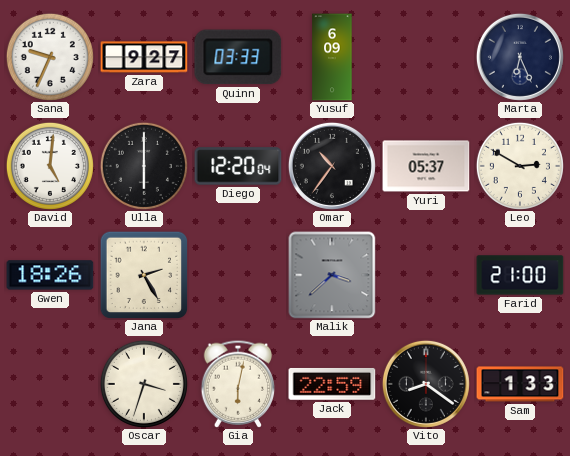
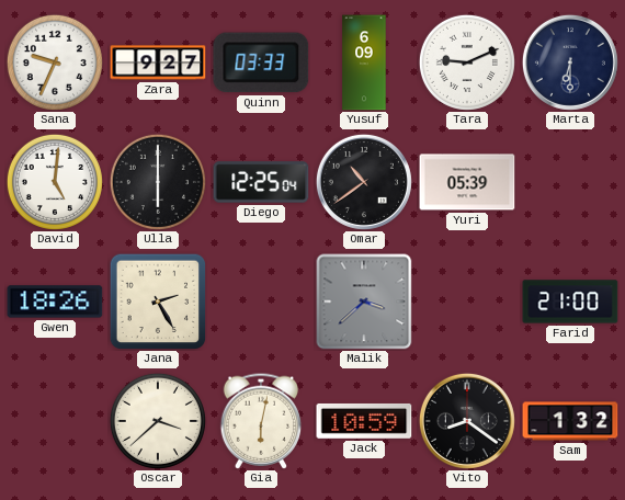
Tara: none -> 9:11 (467, 63)
Marta: 6:26 -> 6:30 (570, 63)
Diego: 12:20 -> 12:25 (261, 182)
Omar: 10:36 -> 10:39 (364, 182)
Yuri: 05:37 -> 05:39 (467, 182)
Leo: 2:50 -> none (520, 166)
Oscar: 3:33 -> 3:38 (158, 421)
Jack: 22:59 -> 10:59 (364, 421)
Sam: 1:33 -> 1:32 (570, 421)
